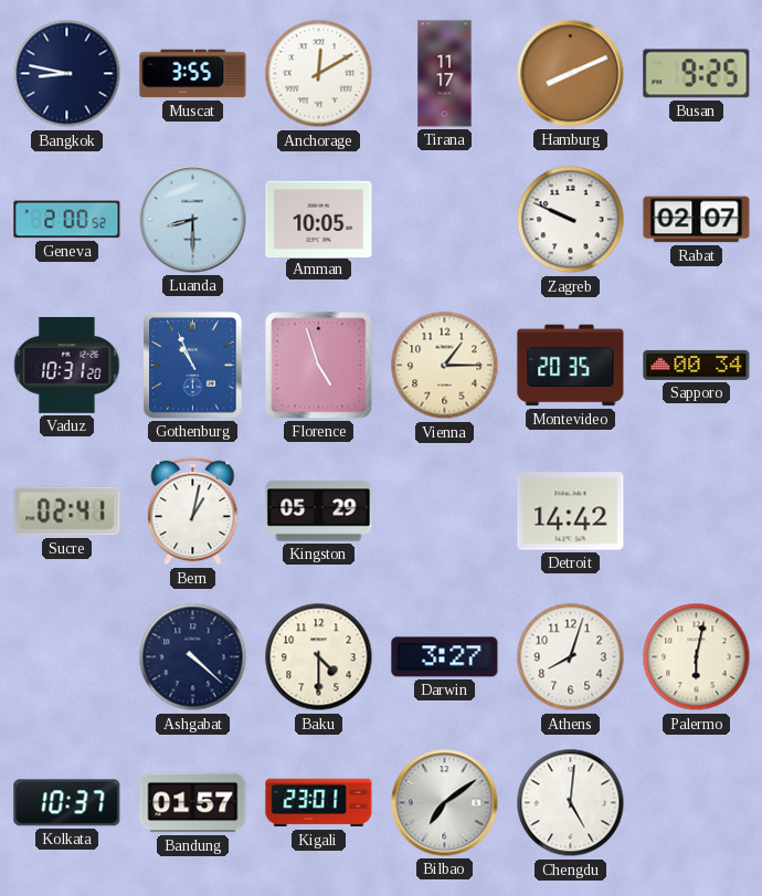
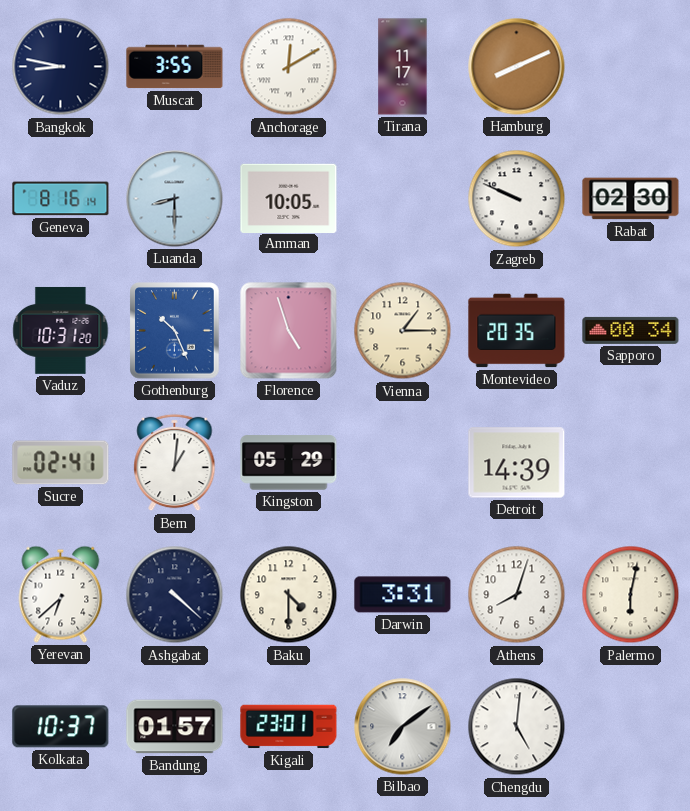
Busan: 9:25 -> none (697, 74)
Geneva: 2:00 -> 8:16 (61, 199)
Rabat: 02:07 -> 02:30 (631, 199)
Gothenburg: 10:56 -> 10:26 (175, 331)
Bern: 1:02 -> 1:01 (175, 463)
Detroit: 14:42 -> 14:39 (517, 463)
Yerevan: none -> 6:38 (61, 594)
Darwin: 3:27 -> 3:31 (403, 595)
